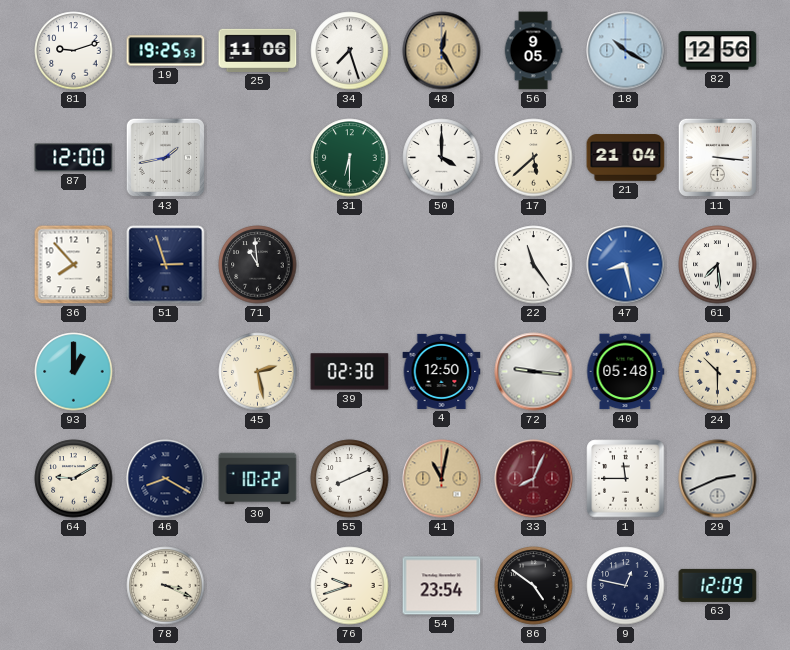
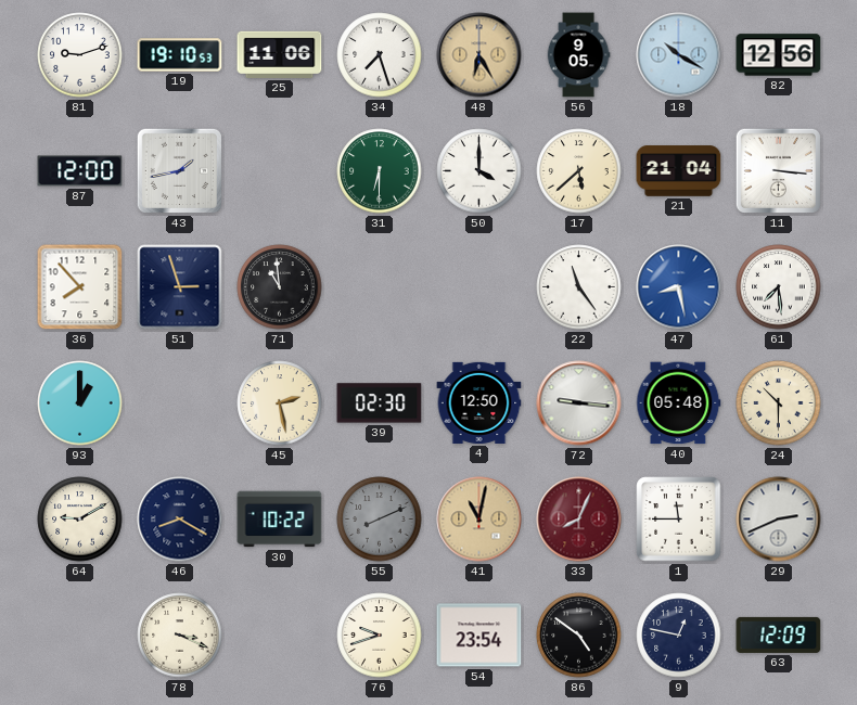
19: 19:25 -> 19:10 (180, 55)
48: 12:25 -> 6:25 (479, 55)
55 dial: white -> grey (380, 520)
